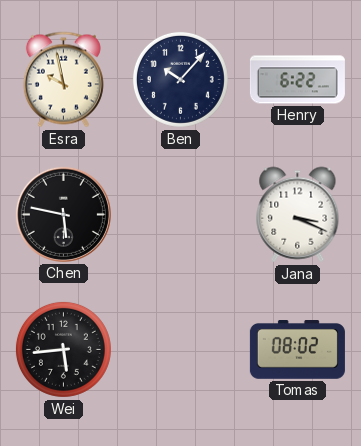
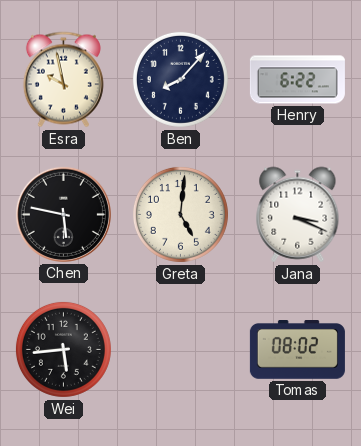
Ben: 10:07 -> 8:07 (180, 79)
Greta: none -> 5:01 (180, 214)
